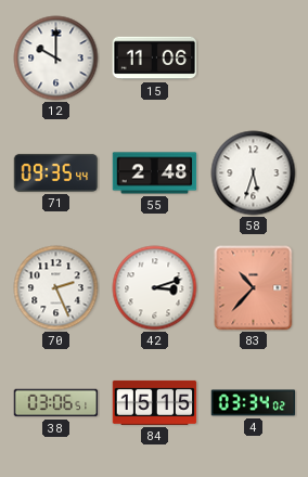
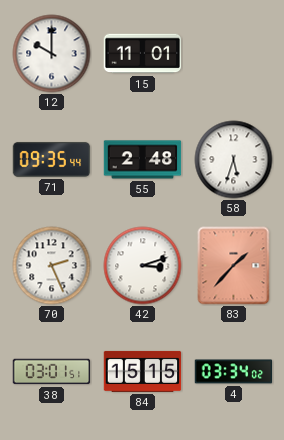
15: 11:06 -> 11:01 (143, 54)
83: 10:37 -> 1:37 (234, 266)
38: 03:06 -> 03:01 (52, 372)
